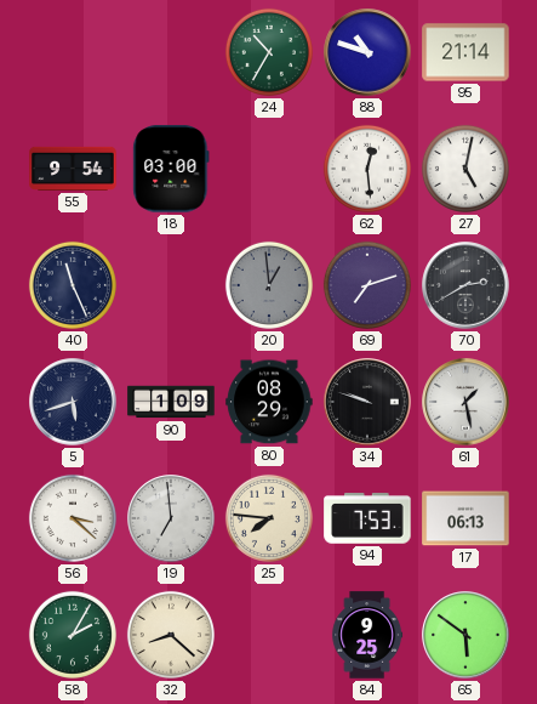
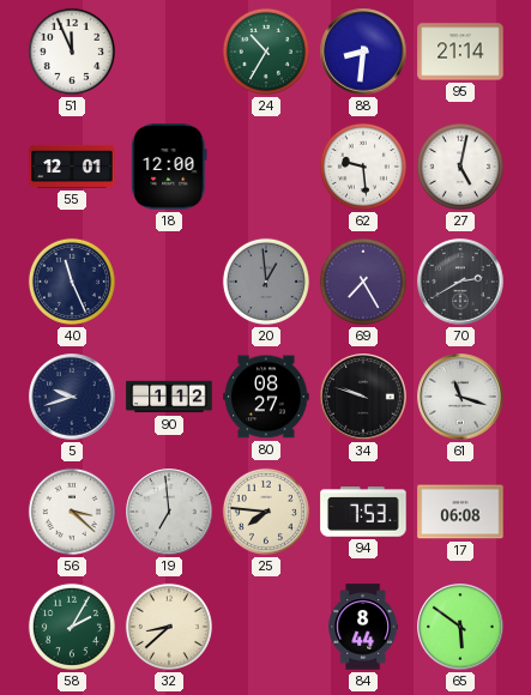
51: none -> 11:56 (72, 52)
88: 10:48 -> 8:31 (363, 52)
55: 9:54 -> 12:01 (72, 167)
18: 03:00 -> 12:00 (169, 167)
62: 12:29 -> 9:29 (363, 167)
69: 7:12 -> 7:25 (363, 282)
5: 5:42 -> 9:42 (72, 397)
90: 1:09 -> 1:12 (169, 397)
80: 08:29 -> 08:27 (266, 397)
61: 1:28 -> 11:18 (460, 397)
17: 06:13 -> 06:08 (460, 512)
32: 8:22 -> 8:38 (169, 627)
84: 9:25 -> 8:44 (363, 627)
